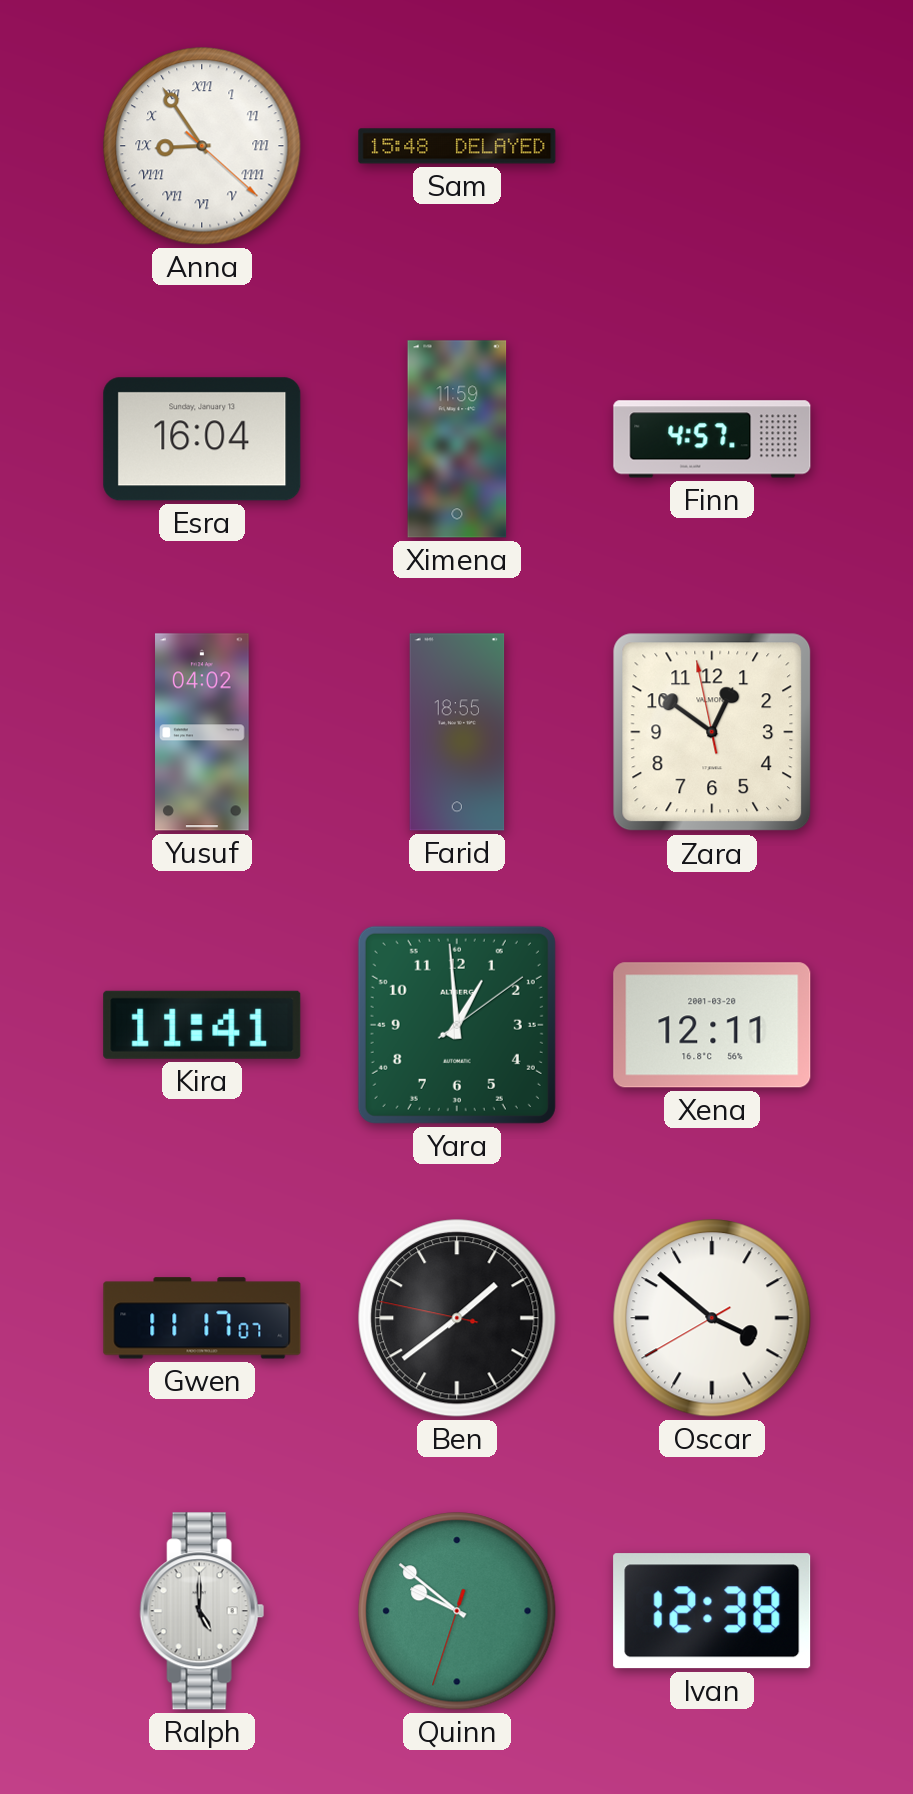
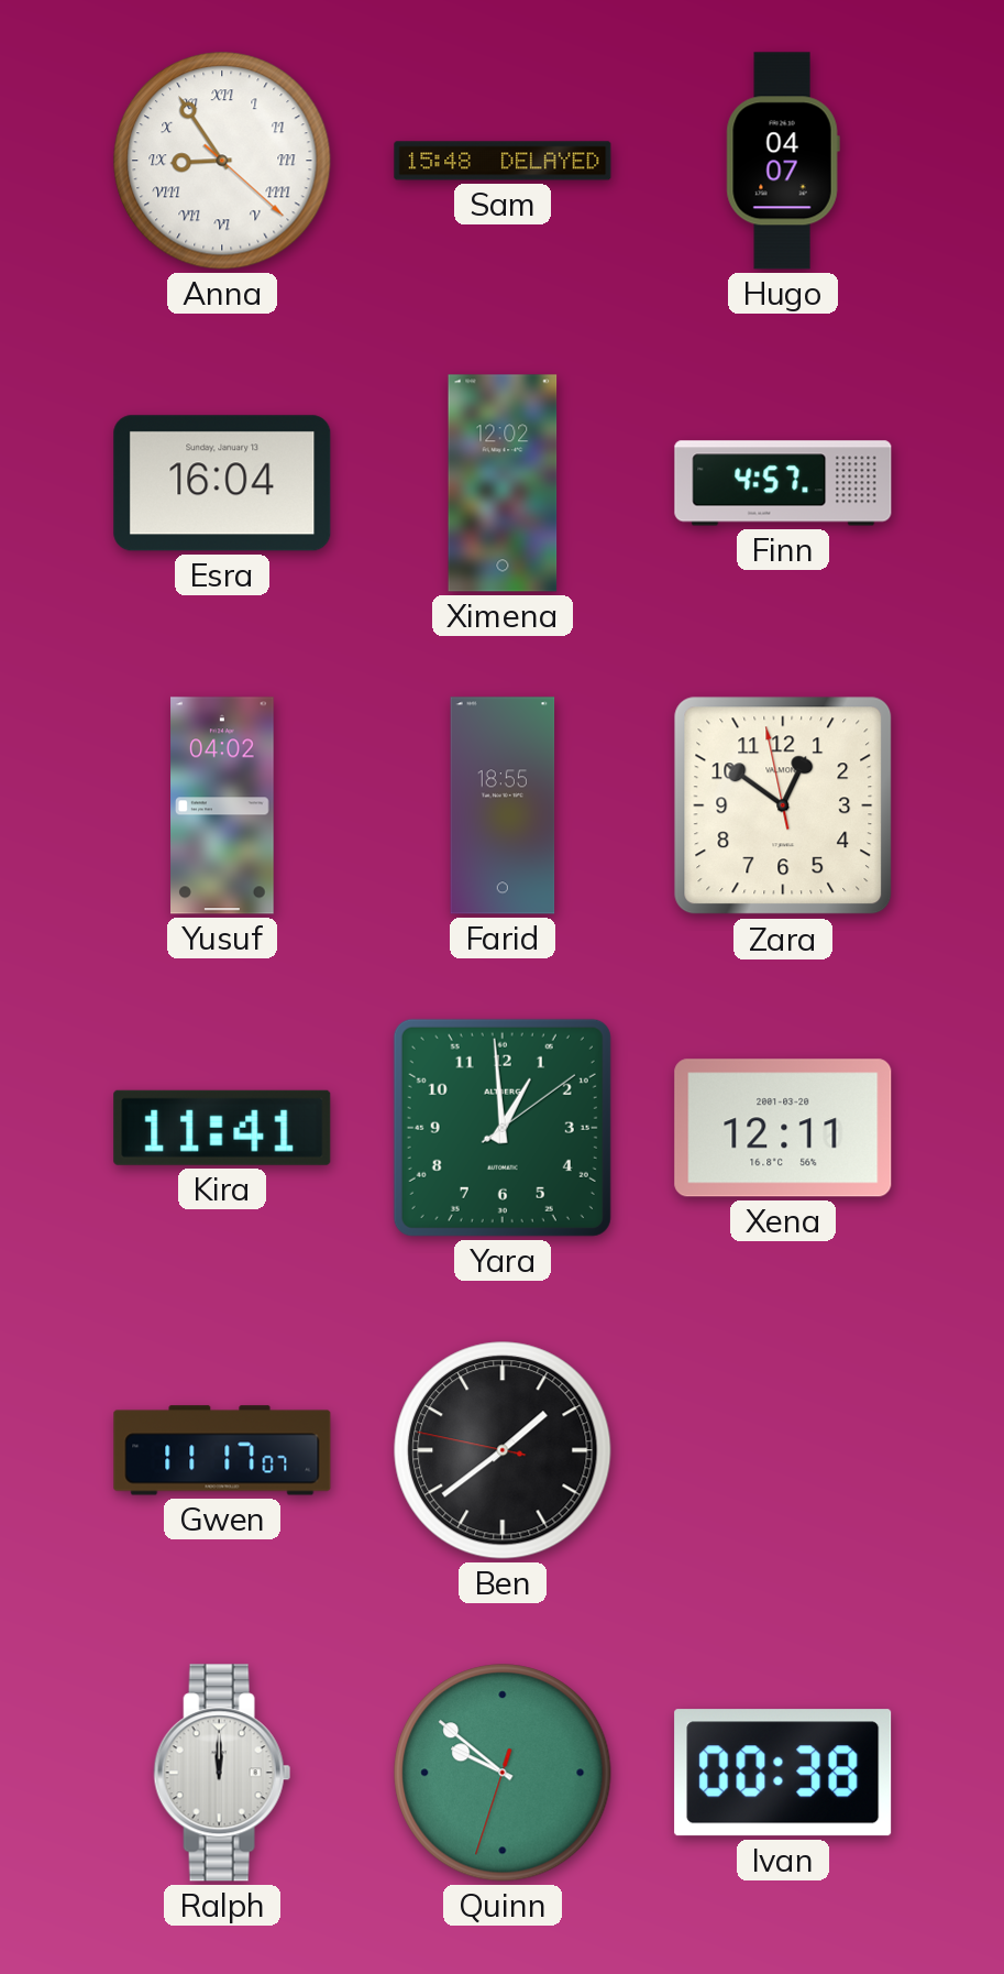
Hugo: none -> 04:07 (783, 161)
Ximena: 11:59 -> 12:02 (503, 483)
Oscar: 3:51 -> none (712, 1318)
Ralph: 5:00 -> 12:00 (222, 1773)
Ivan: 12:38 -> 00:38 (783, 1773)
